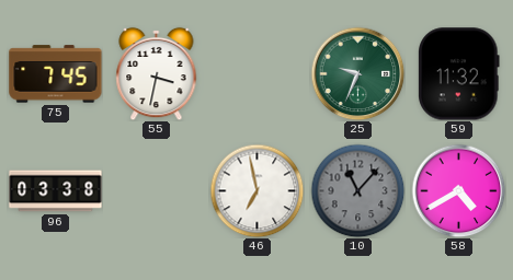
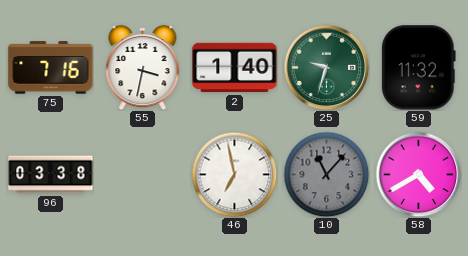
75: 7:45 -> 7:16 (51, 68)
2: none -> 1:40 (235, 68)
25: 9:34 -> 9:33 (326, 67)
